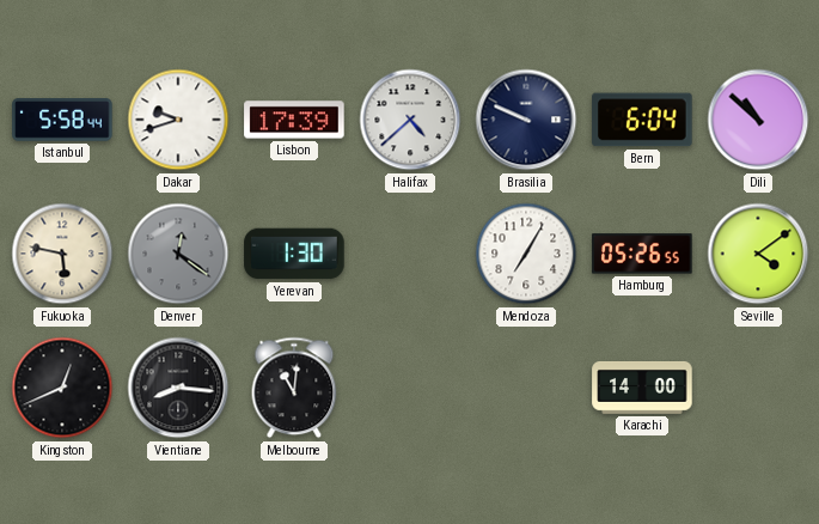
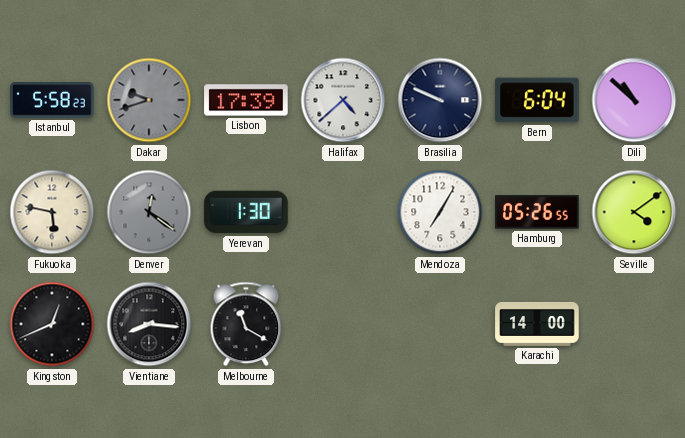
Istanbul: 5:58:44 -> 5:58:23 (52, 101)
Dakar dial: white -> grey (149, 100)
Melbourne: 11:01 -> 11:20 (246, 324)
